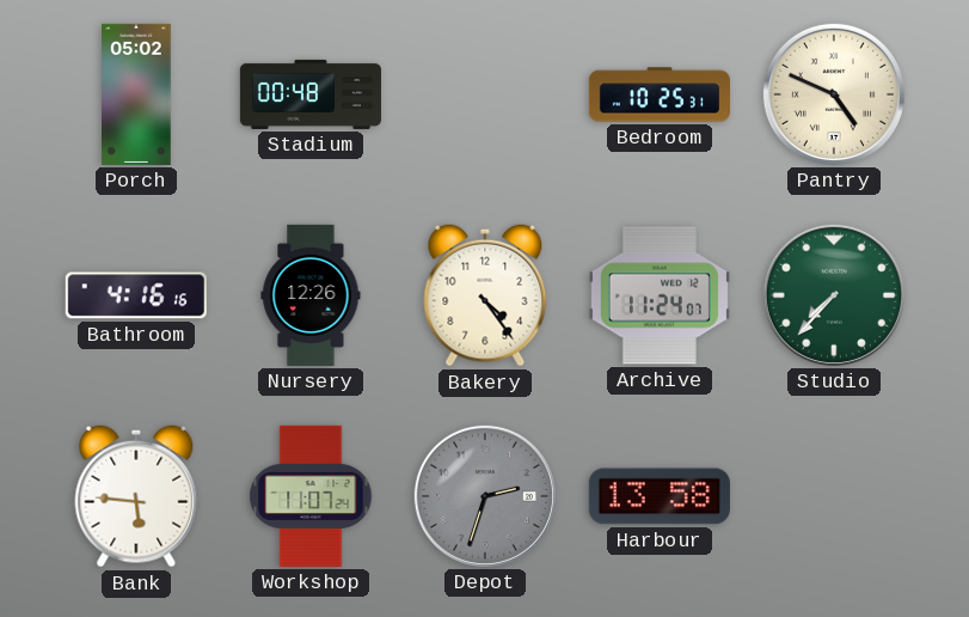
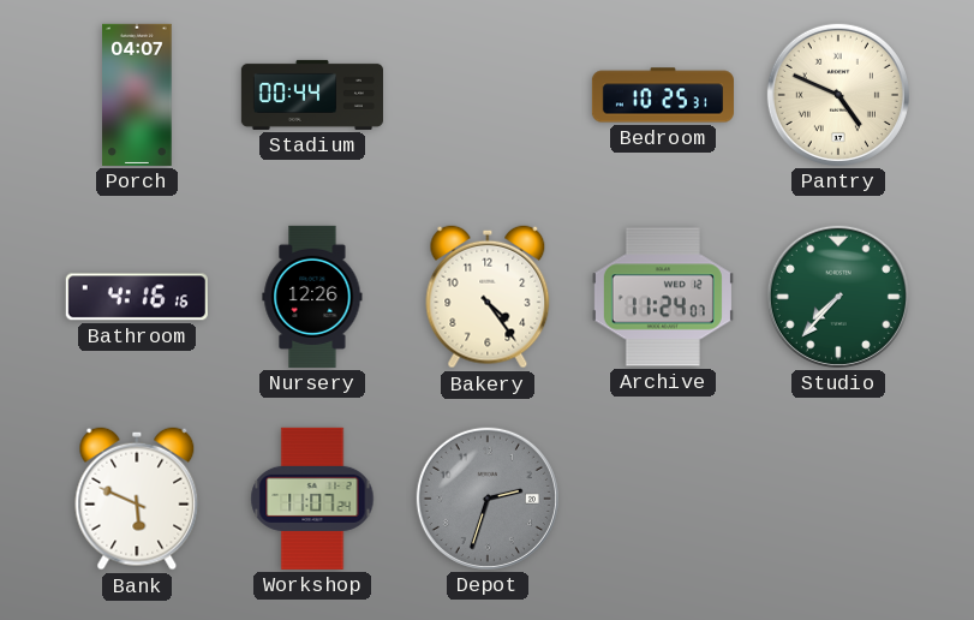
Porch: 05:02 -> 04:07 (137, 95)
Stadium: 00:48 -> 00:44 (312, 95)
Bank: 5:46 -> 5:49 (137, 499)
Harbour: 13:58 -> none (660, 496)
